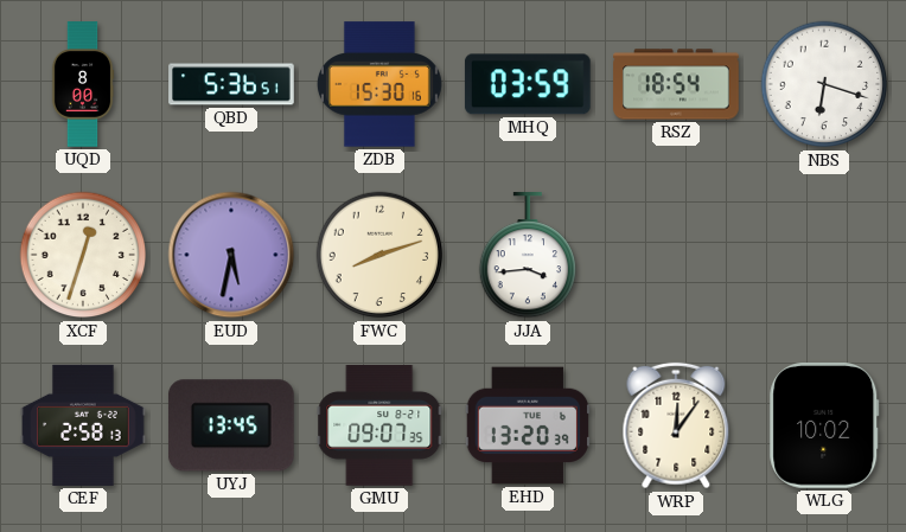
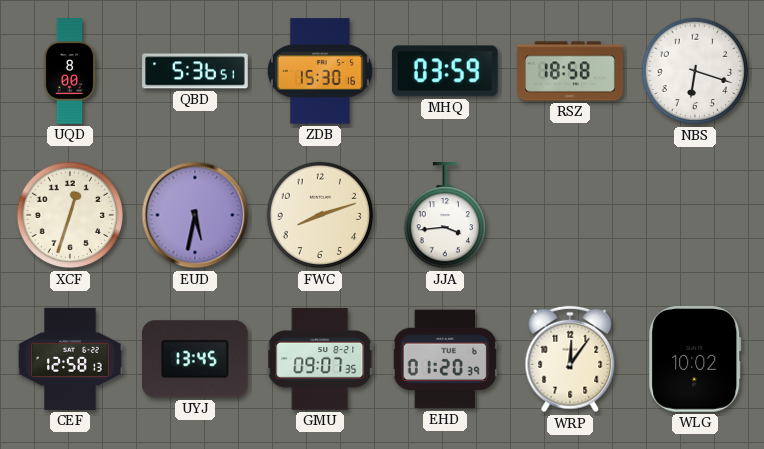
RSZ: 18:54 -> 18:58 (570, 71)
CEF: 2:58 -> 12:58 (70, 359)
EHD: 13:20 -> 01:20 (444, 359)
